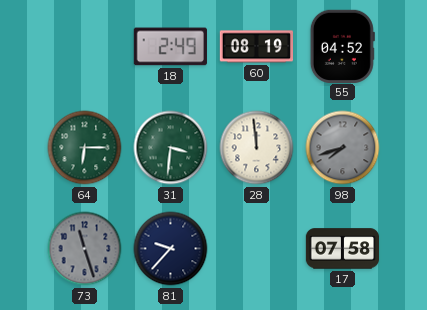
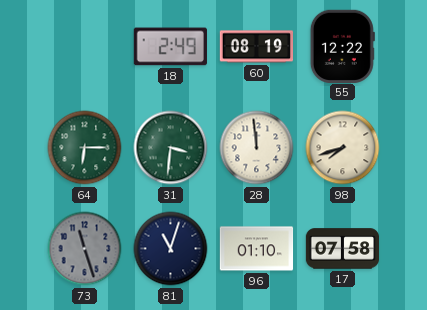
55: 04:52 -> 12:22 (342, 46)
98 dial: grey -> cream (343, 148)
81: 9:37 -> 11:03 (171, 249)
96: none -> 01:10 (257, 249)
